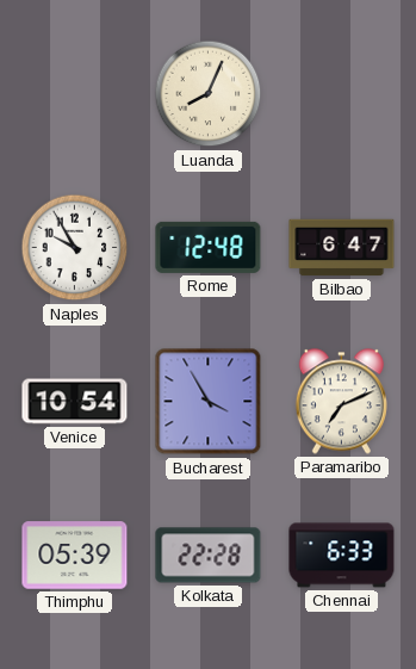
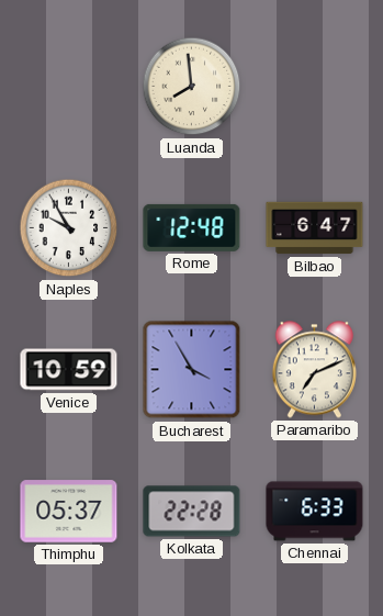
Luanda: 8:04 -> 7:59 (192, 87)
Venice: 10:54 -> 10:59 (69, 370)
Thimphu: 05:39 -> 05:37 (69, 512)
